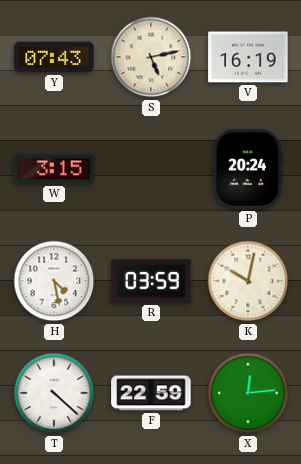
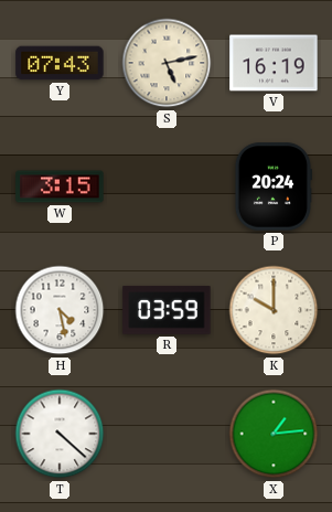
K: 10:02 -> 10:00 (274, 310)
F: 22:59 -> none (151, 393)
X: 12:14 -> 1:14 (274, 434)
